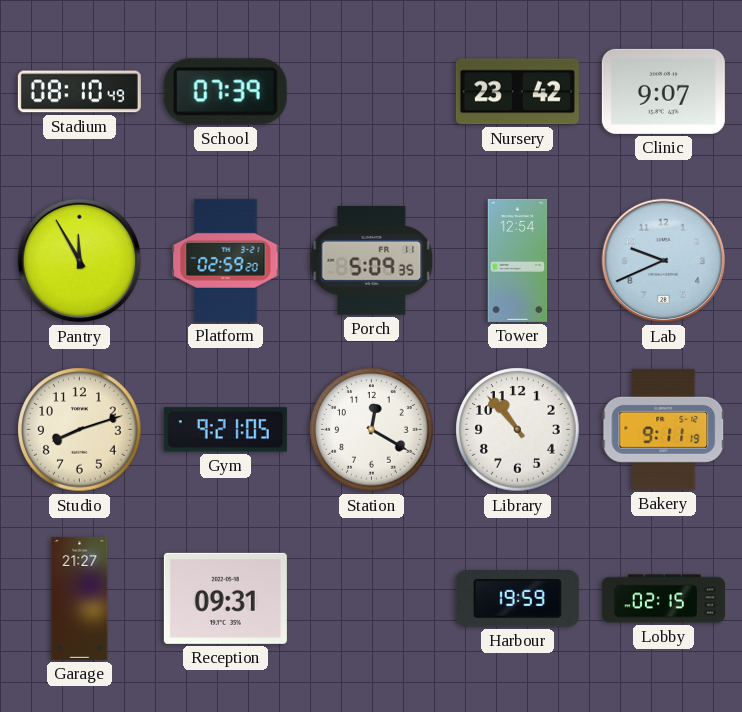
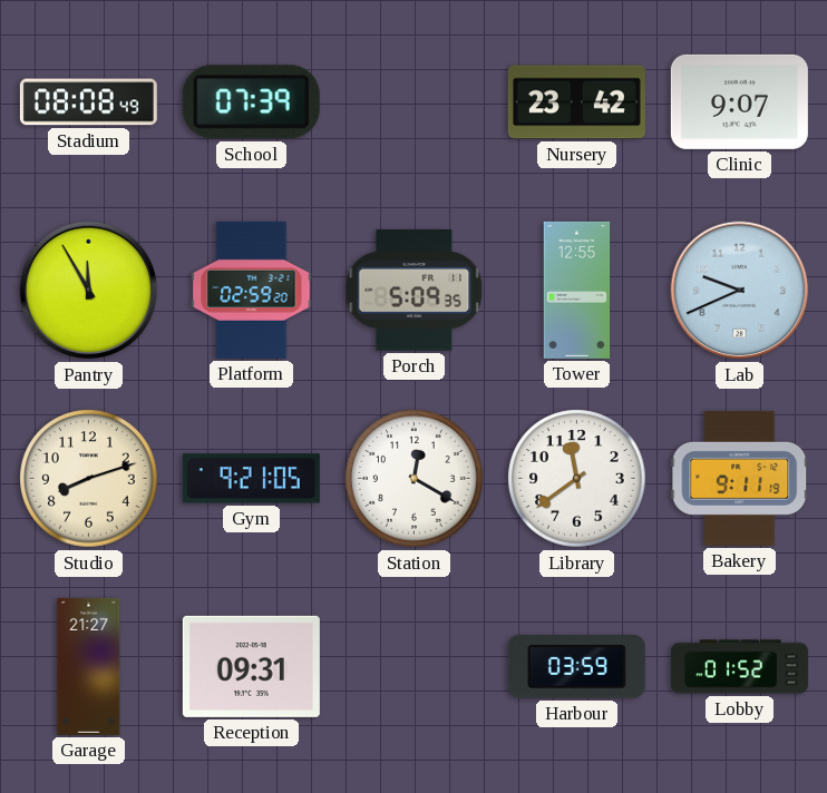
Stadium: 08:10 -> 08:08 (88, 102)
Tower: 12:54 -> 12:55 (577, 290)
Library: 10:53 -> 11:39 (577, 479)
Harbour: 19:59 -> 03:59 (576, 667)
Lobby: 02:15 -> 01:52 (739, 667)
